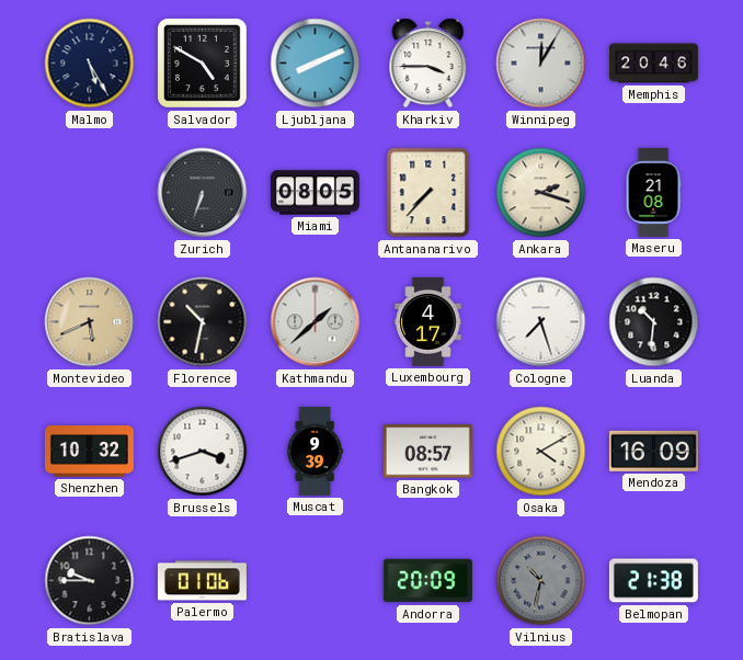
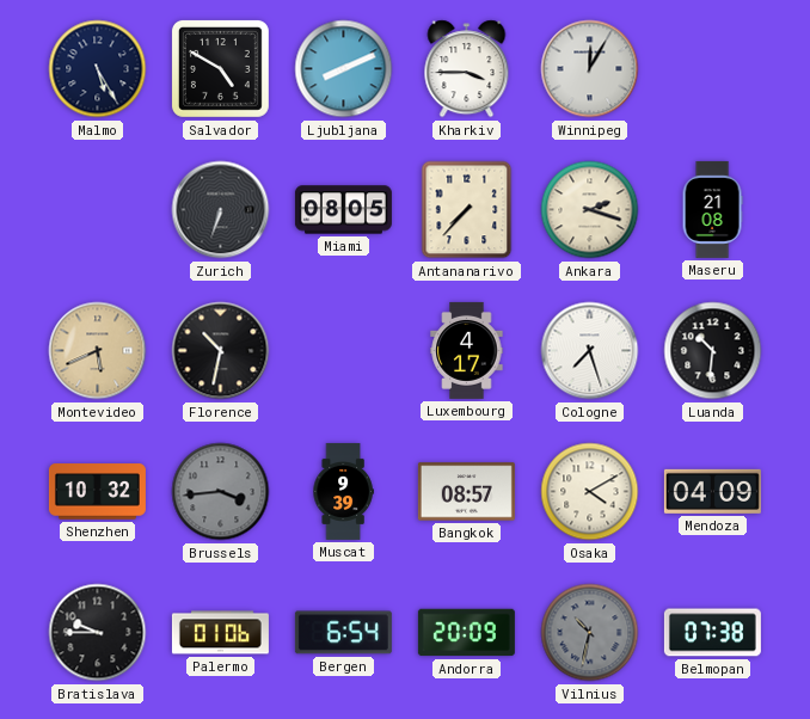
Memphis: 20:46 -> none (653, 64)
Kathmandu: 1:38 -> none (316, 322)
Brussels: 3:42 -> 3:44 (221, 492)
Brussels dial: white -> grey (221, 492)
Mendoza: 16:09 -> 04:09 (712, 491)
Bergen: none -> 6:54 (343, 633)
Belmopan: 21:38 -> 07:38 (712, 633)
